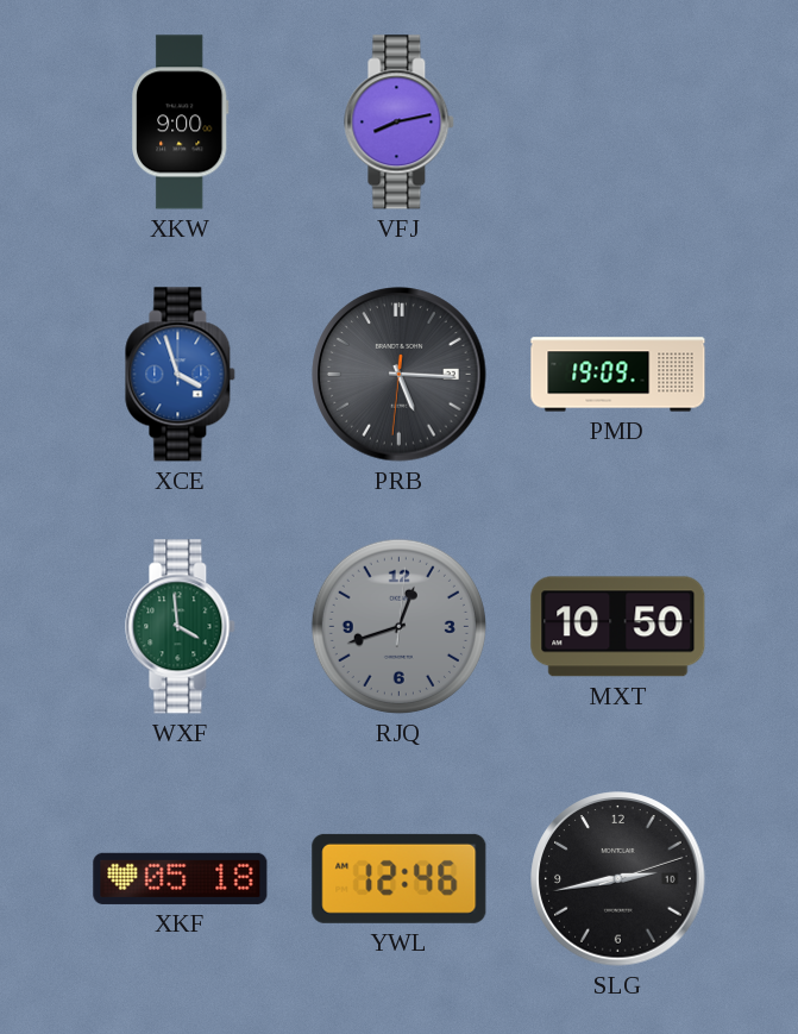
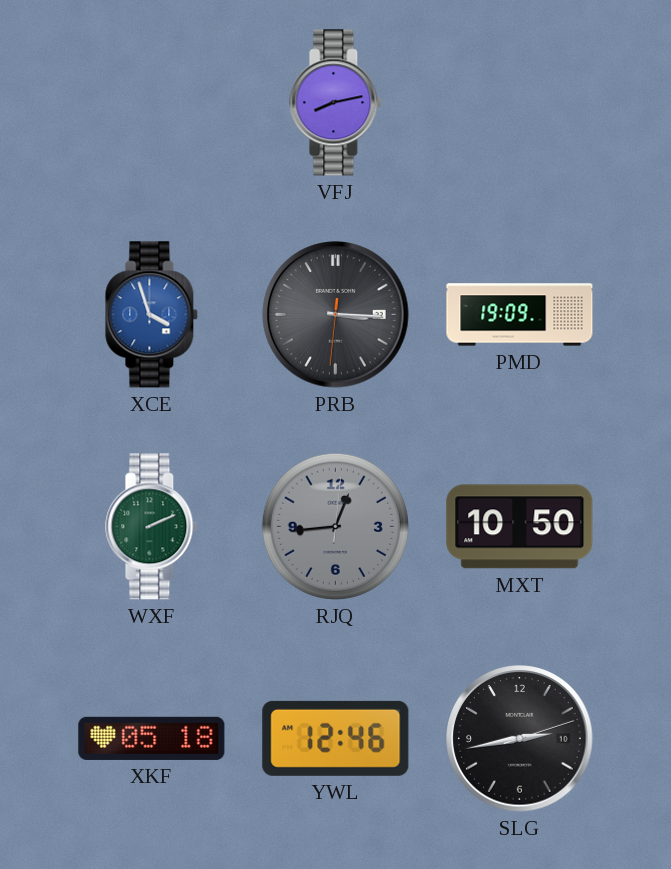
XKW: 9:00 -> none (181, 123)
PRB: 5:15 -> 3:15 (336, 315)
WXF: 3:59 -> 2:11 (152, 527)
RJQ: 12:42 -> 12:44 (335, 526)
